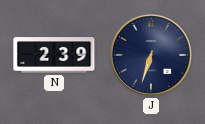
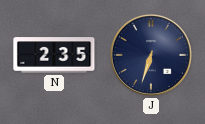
N: 2:39 -> 2:35 (54, 55)
